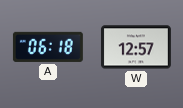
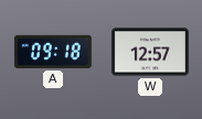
A: 06:18 -> 09:18 (53, 52)
